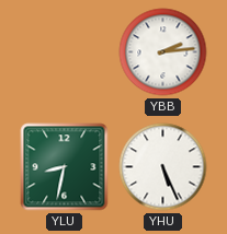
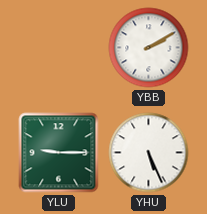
YBB: 2:14 -> 2:10 (149, 48)
YLU: 8:32 -> 9:15 (59, 153)
